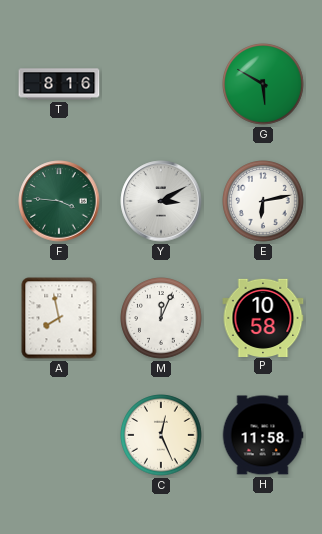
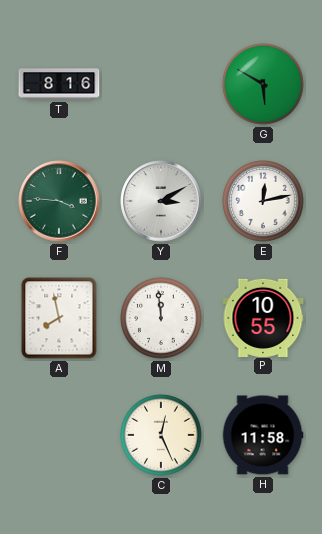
E: 6:13 -> 12:13 (263, 201)
M: 12:04 -> 11:59 (161, 318)
P: 10:58 -> 10:55 (263, 317)
